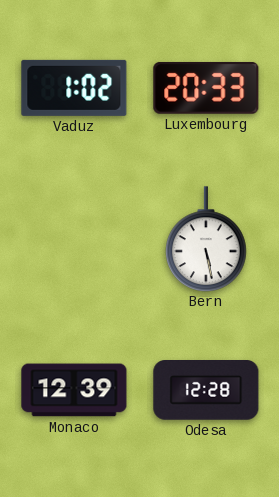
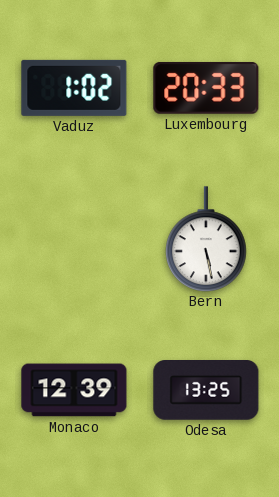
Odesa: 12:28 -> 13:25 (206, 391)
